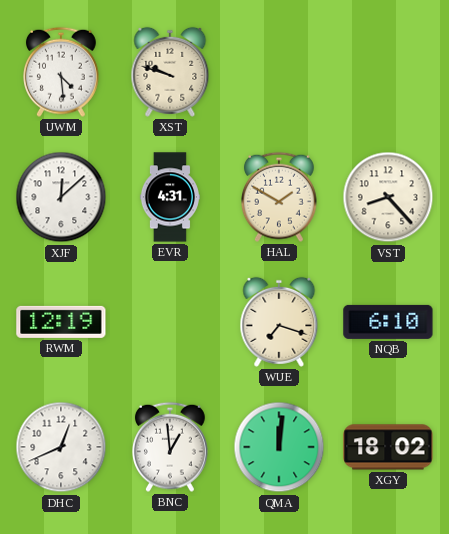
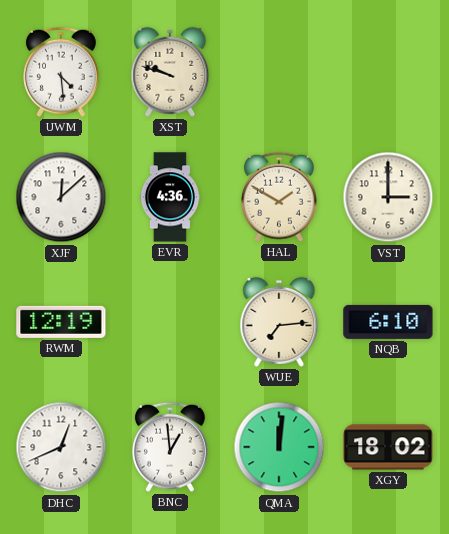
EVR: 4:31 -> 4:36 (170, 197)
VST: 8:23 -> 3:00 (388, 197)
WUE: 7:18 -> 7:14 (279, 322)
